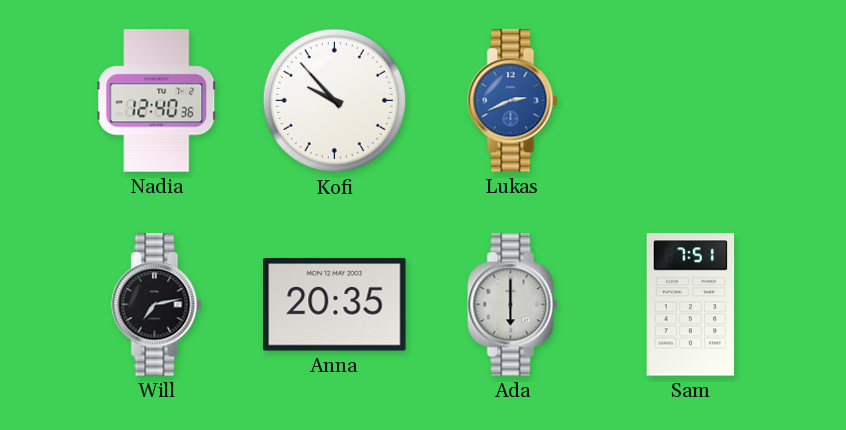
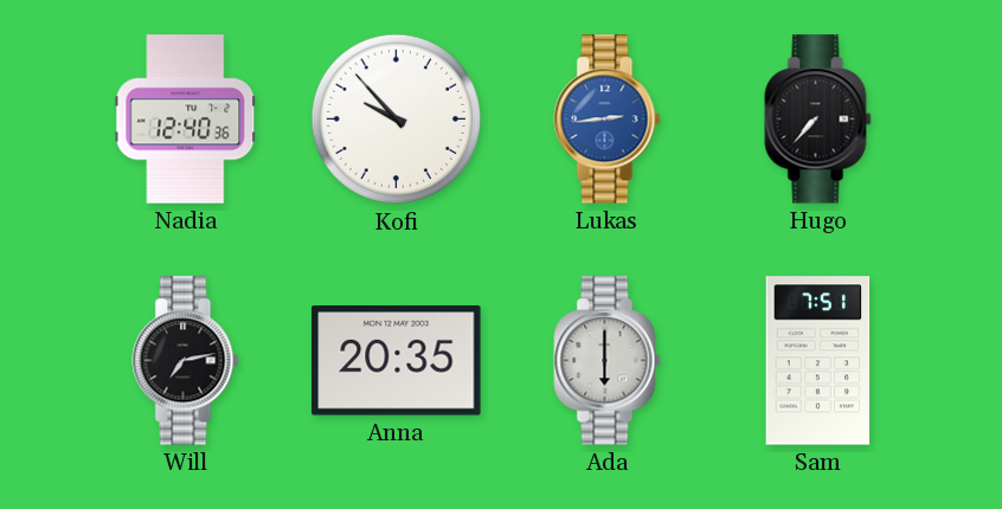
Lukas: 2:41 -> 2:44 (608, 120)
Hugo: none -> 7:37 (818, 120)
